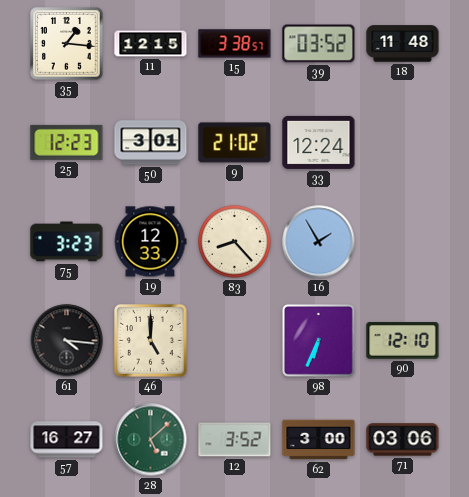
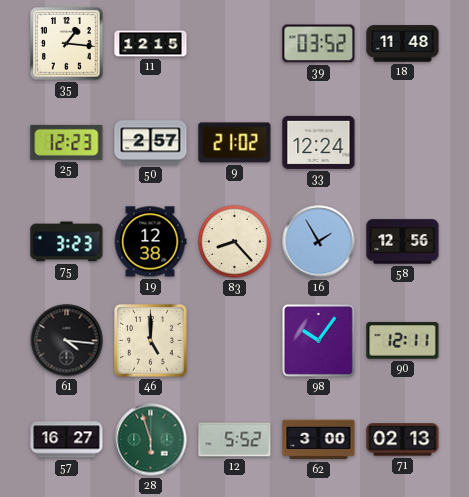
15: 3:38 -> none (235, 44)
50: 3:01 -> 2:57 (151, 143)
19: 12:33 -> 12:38 (150, 242)
58: none -> 12:56 (403, 242)
98: 6:34 -> 10:06 (318, 340)
90: 12:10 -> 12:11 (403, 341)
28: 5:08 -> 5:57 (151, 440)
12: 3:52 -> 5:52 (235, 440)
71: 03:06 -> 02:13 (403, 440)
